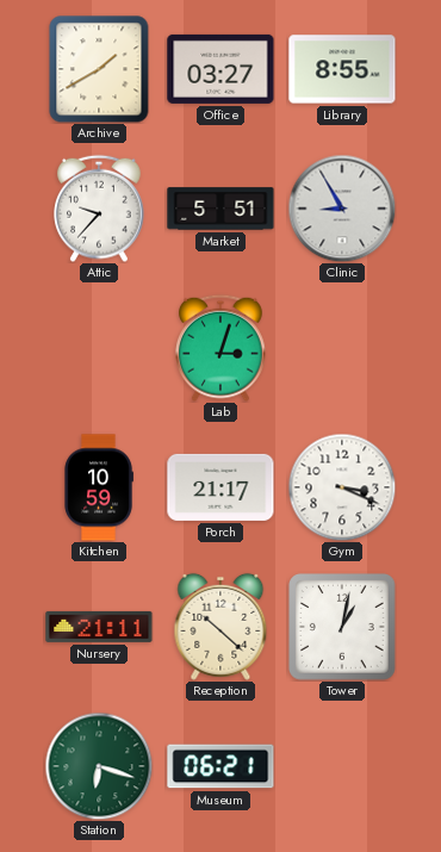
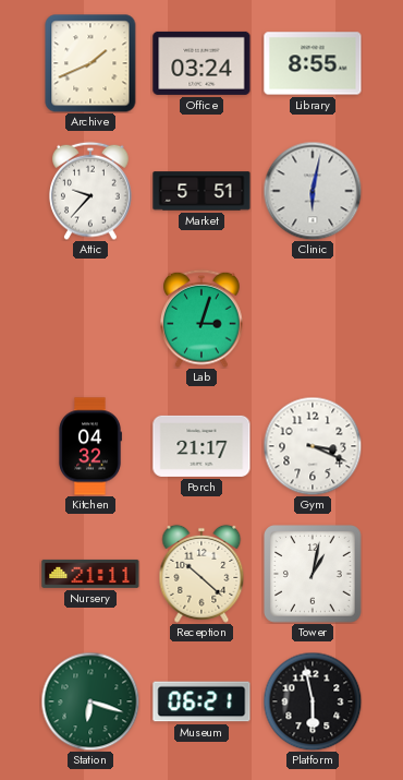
Archive: 1:40 -> 1:41 (90, 63)
Office: 03:27 -> 03:24 (201, 63)
Clinic: 8:55 -> 6:02 (313, 191)
Kitchen: 10:59 -> 04:32 (90, 446)
Platform: none -> 5:58 (313, 701)
